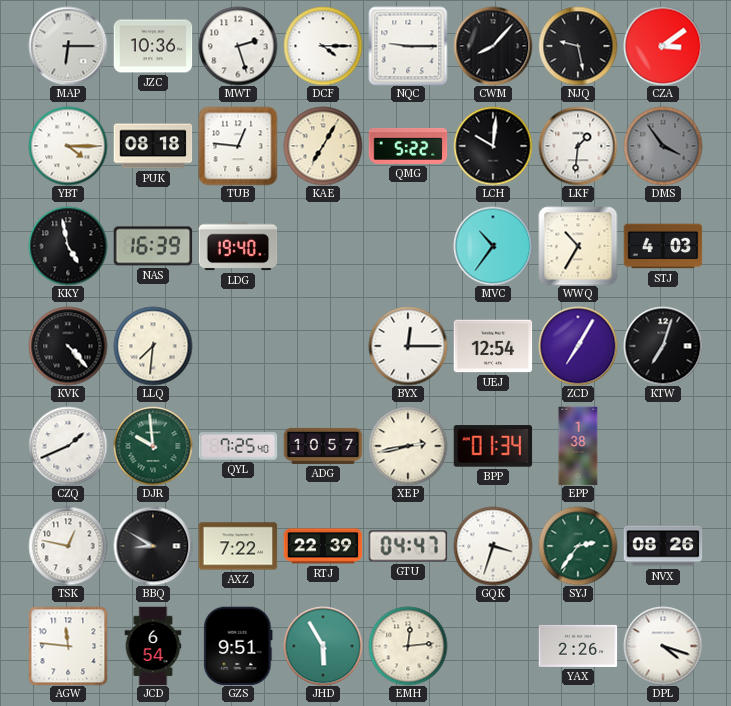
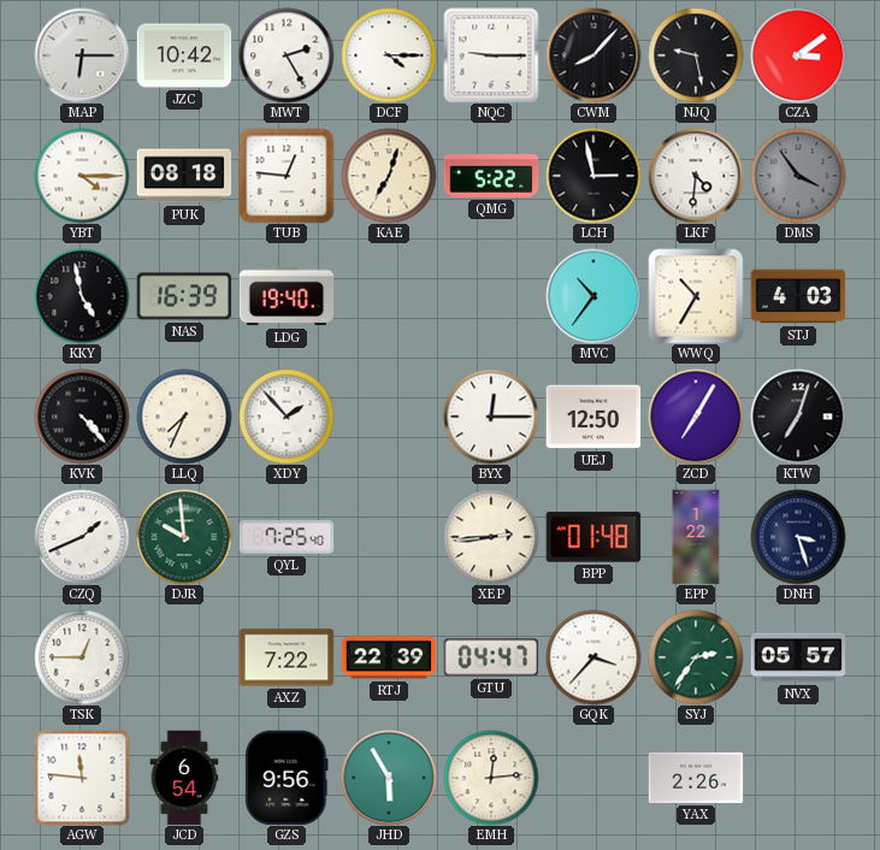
JZC: 10:36 -> 10:42 (184, 55)
MWT: 2:27 -> 2:25 (287, 55)
KAE: 7:05 -> 7:03 (389, 176)
LCH: 10:01 -> 2:58 (593, 176)
LKF: 1:31 -> 4:31 (696, 176)
LLQ: 7:31 -> 7:34 (184, 417)
XDY: none -> 1:53 (287, 417)
UEJ: 12:54 -> 12:50 (593, 417)
ADG: 10:57 -> none (323, 446)
XEP: 2:43 -> 2:44 (491, 537)
BPP: 01:34 -> 01:48 (593, 537)
EPP: 1:38 -> 1:22 (696, 537)
DNH: none -> 3:27 (798, 537)
TSK: 12:47 -> 12:45 (82, 657)
BBQ: 8:50 -> none (153, 546)
GQK: 3:33 -> 3:37 (593, 657)
NVX: 08:26 -> 05:57 (798, 657)
GZS: 9:51 -> 9:56 (287, 778)
DPL: 4:18 -> none (663, 646)
